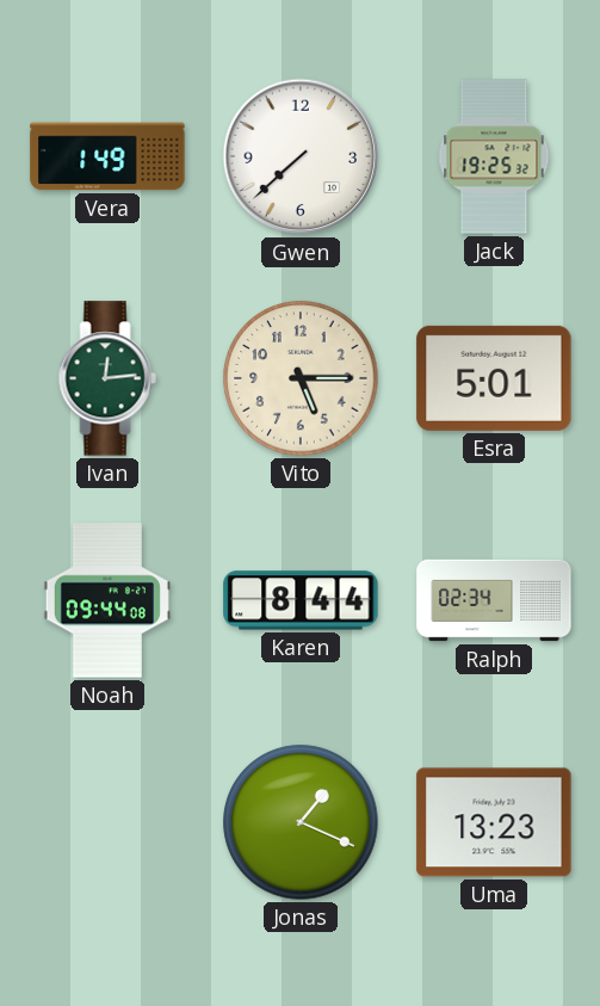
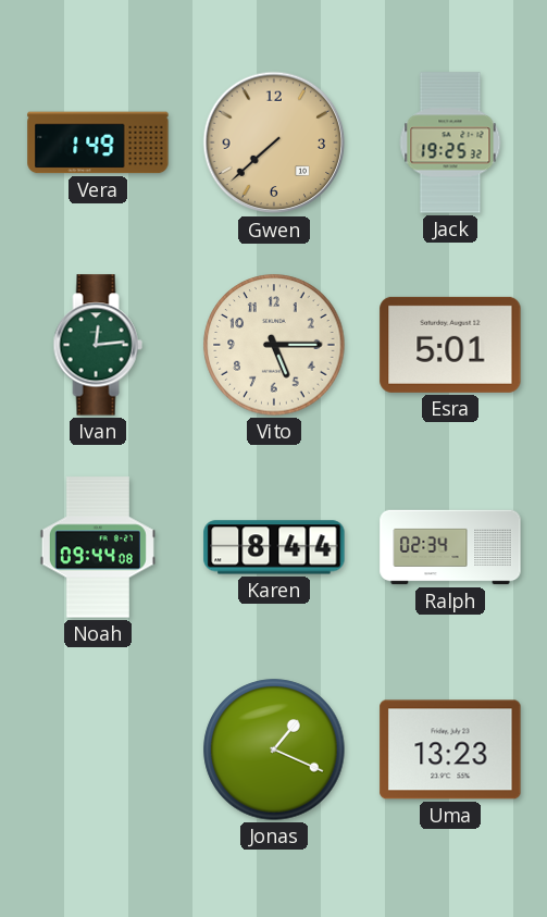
Gwen dial: white -> champagne (274, 142)
